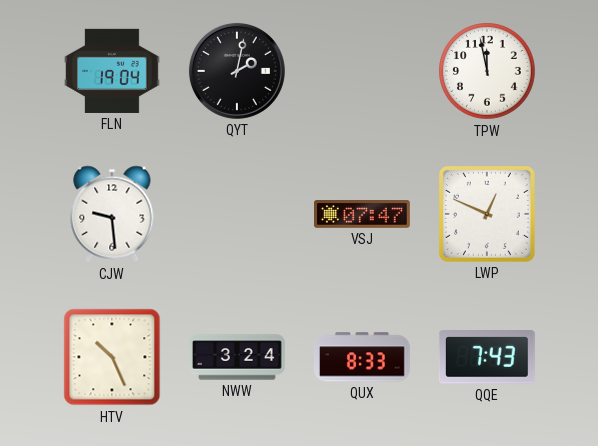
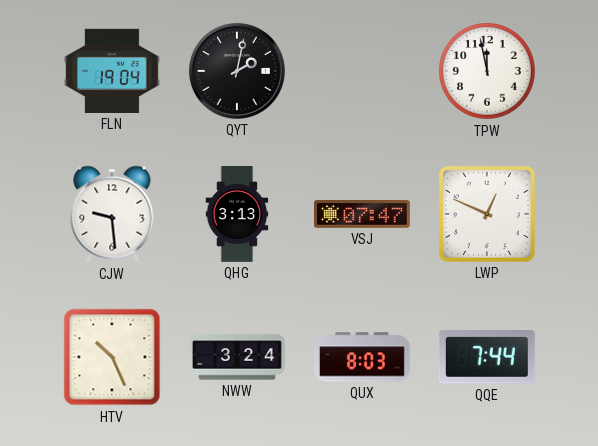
QHG: none -> 3:13 (237, 215)
QUX: 8:33 -> 8:03 (363, 357)
QQE: 7:43 -> 7:44 (487, 357)
